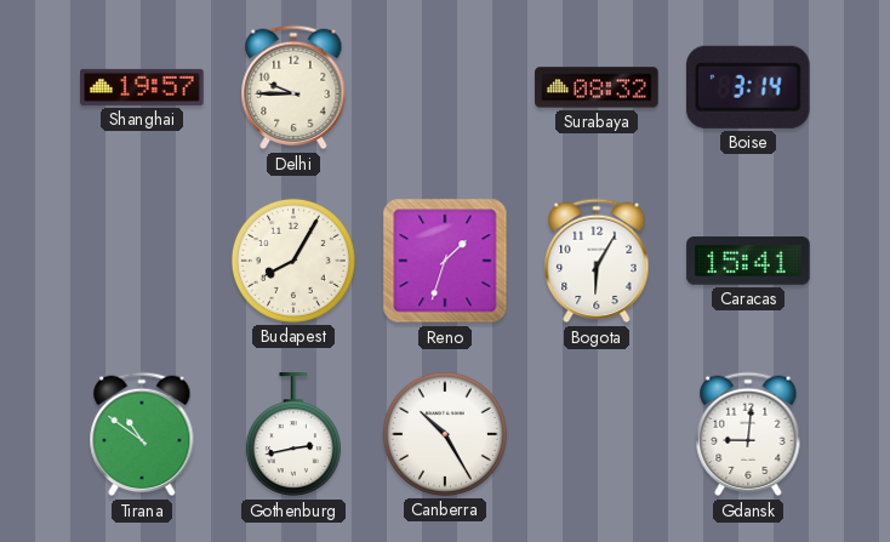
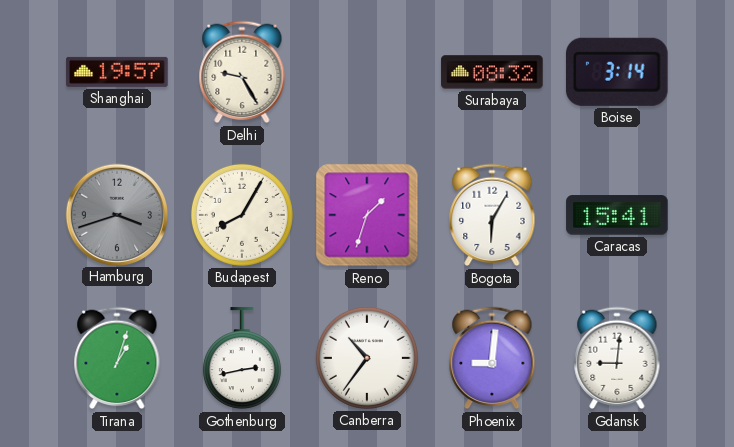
Delhi: 9:45 -> 9:25 (242, 72)
Hamburg: none -> 3:42 (116, 214)
Tirana: 10:51 -> 1:03 (117, 358)
Canberra: 10:25 -> 10:36 (367, 358)
Phoenix: none -> 9:01 (492, 358)
